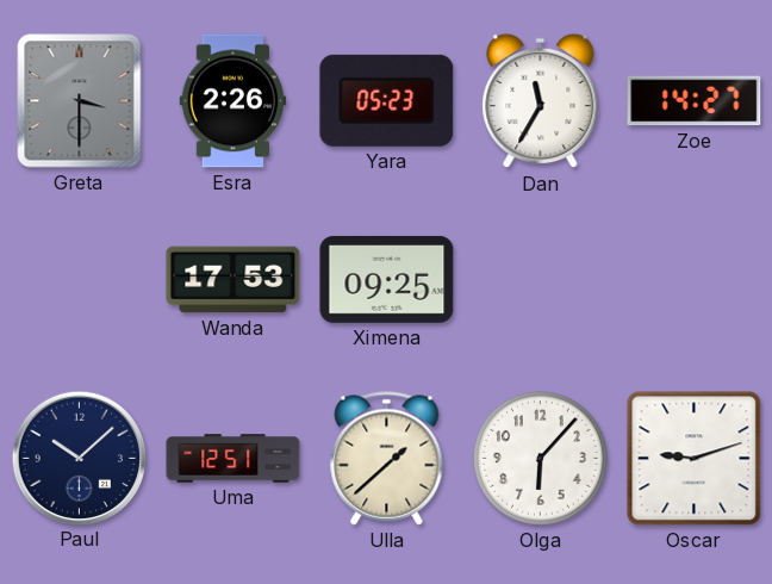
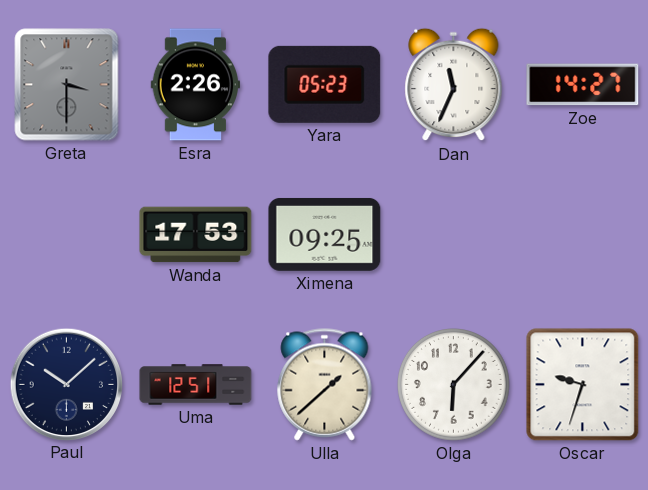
Dan: 11:35 -> 11:34 (454, 85)
Oscar: 9:12 -> 9:33 (583, 385)
